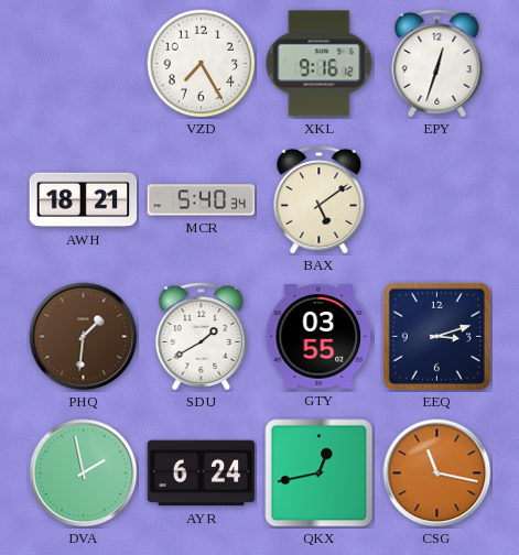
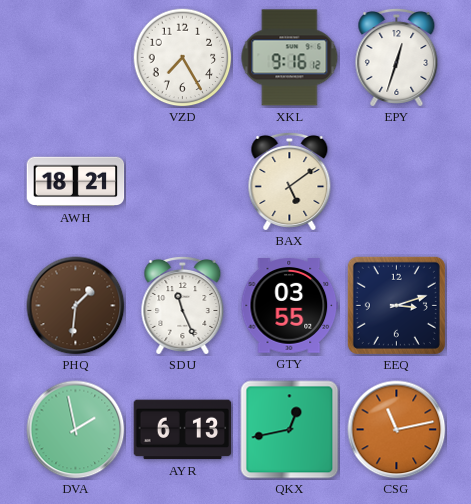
MCR: 5:40 -> none (202, 200)
SDU: 1:40 -> 11:26 (183, 305)
AYR: 6:24 -> 6:13 (183, 430)
CSG: 11:17 -> 11:13 (397, 430)
